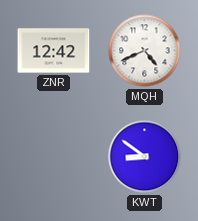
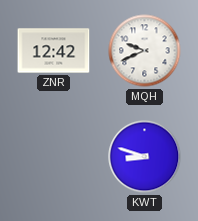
MQH: 4:41 -> 9:41 (145, 51)
KWT: 8:51 -> 8:48 (145, 157)
